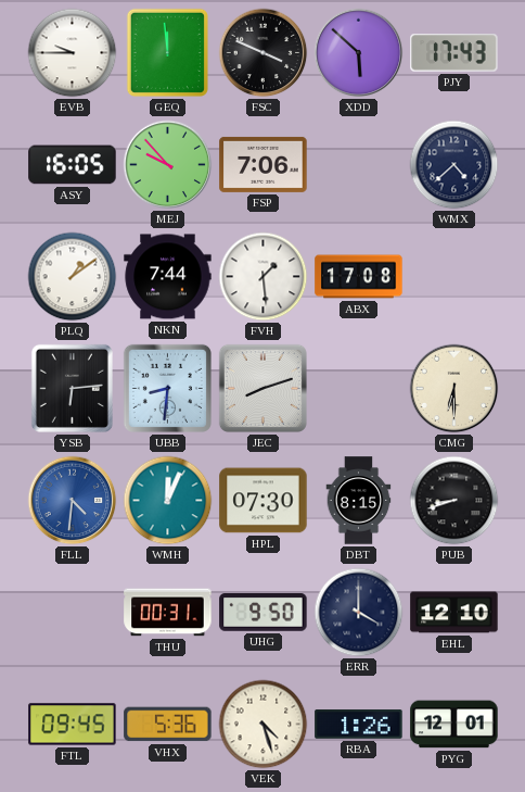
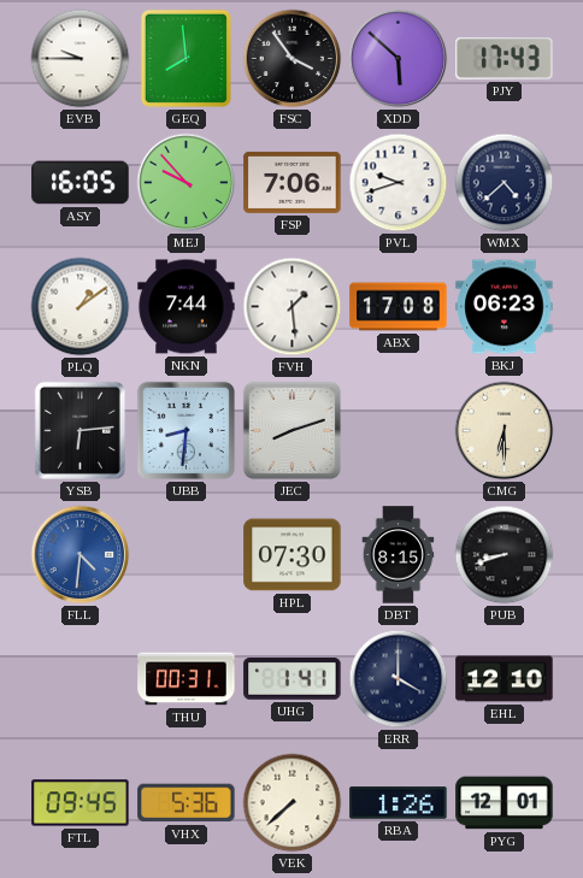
GEQ: 11:59 -> 7:59 (185, 58)
FSC: 3:49 -> 3:54 (293, 59)
PVL: none -> 9:42 (399, 183)
BKJ: none -> 06:23 (505, 307)
WMH: 12:04 -> none (168, 501)
UHG: 9:50 -> 1:41 (293, 679)
VEK: 4:27 -> 7:38 (293, 803)
